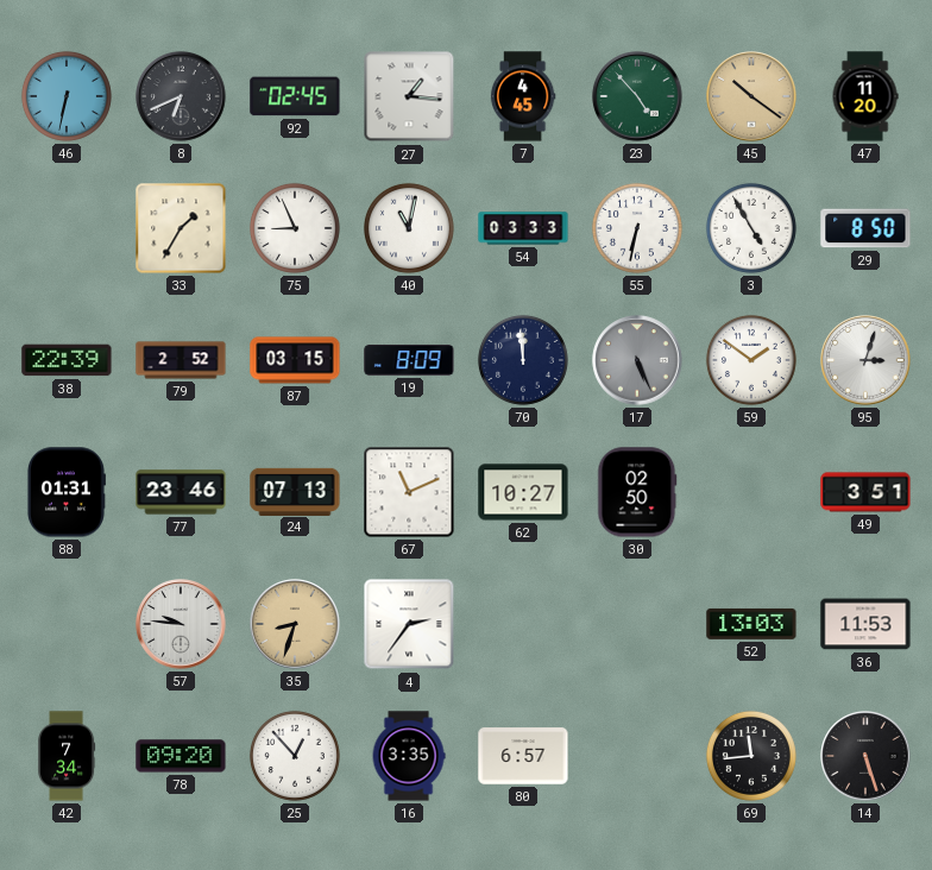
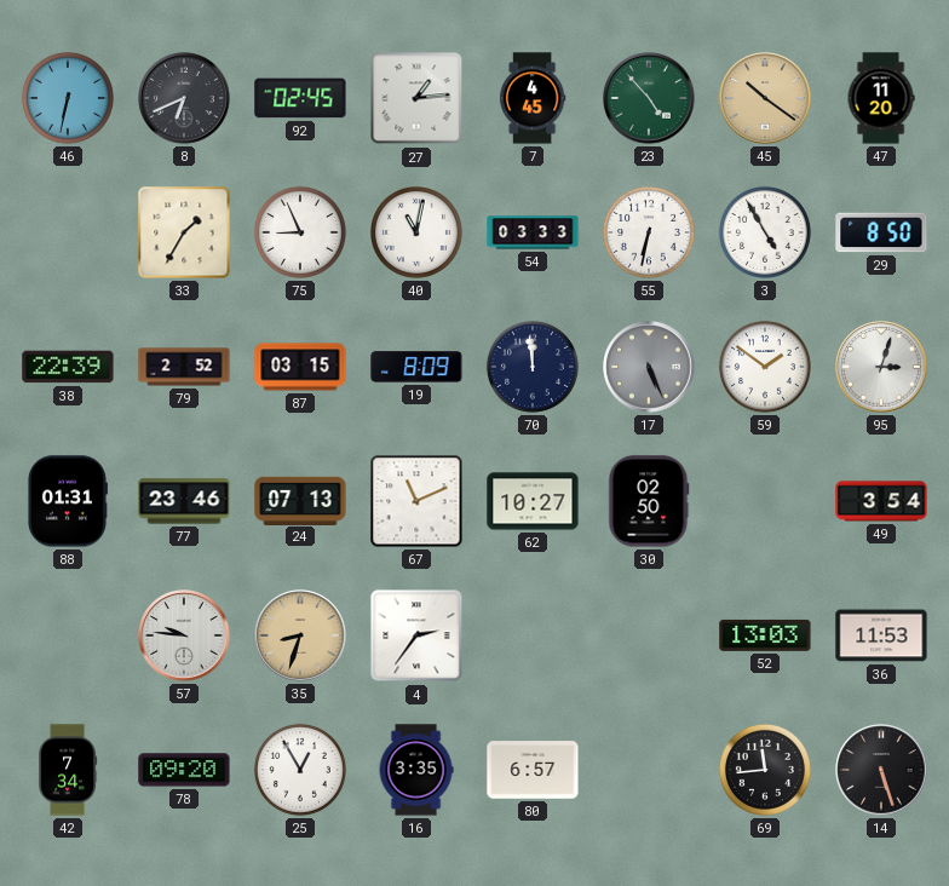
27: 1:16 -> 1:14 (416, 98)
49: 3:51 -> 3:54 (881, 501)
25: 12:53 -> 12:55 (300, 770)
